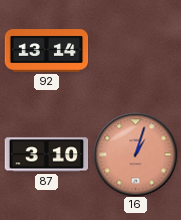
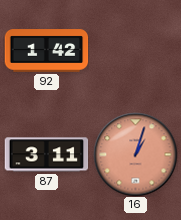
92: 13:14 -> 1:42 (46, 51)
87: 3:10 -> 3:11 (46, 155)
